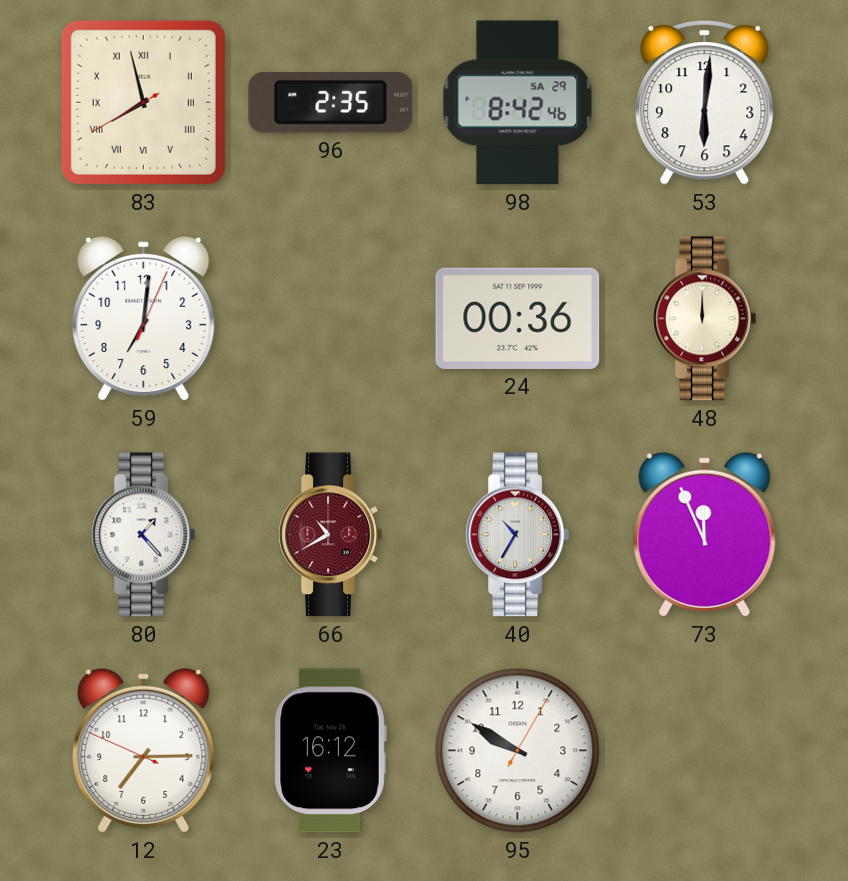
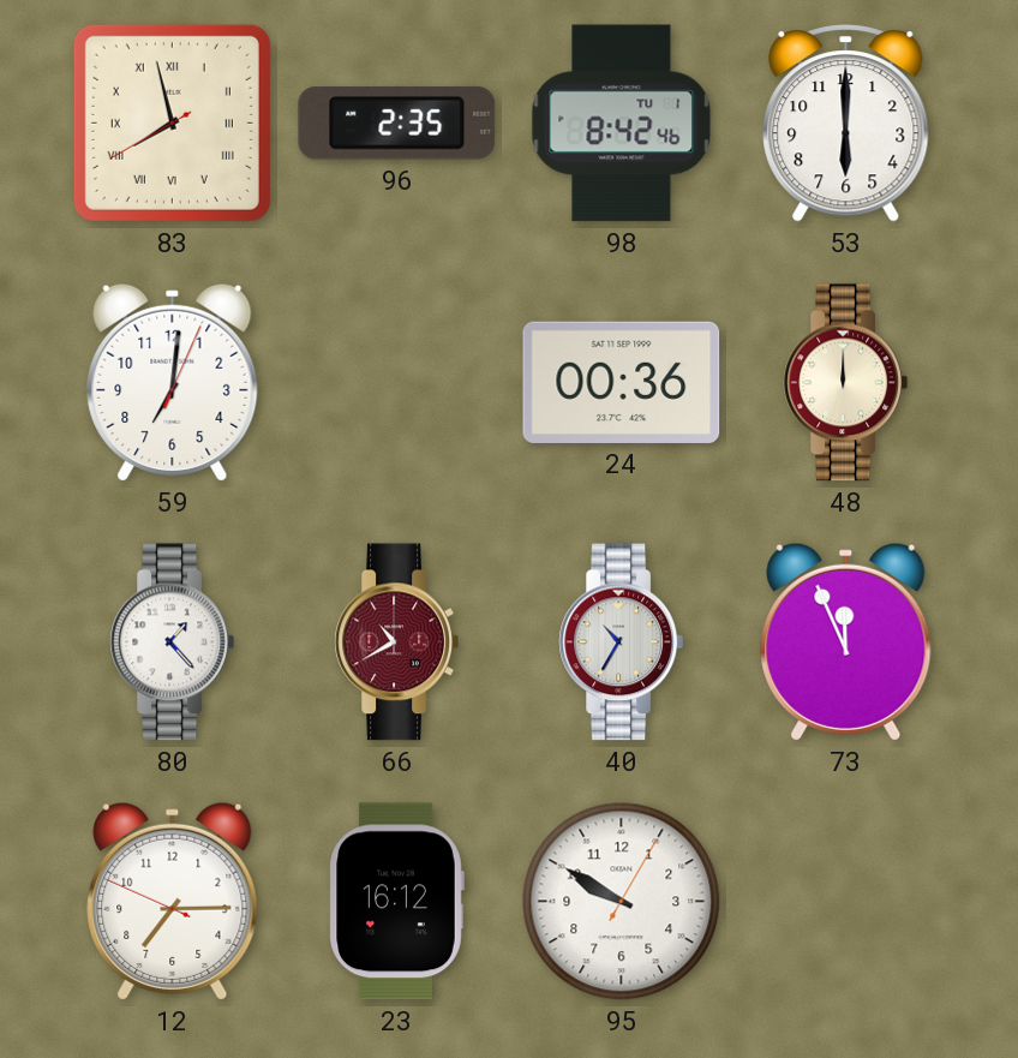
98 date: SA 29 -> TU 1 (622, 124)
53: 6:01 -> 6:00 (846, 124)
